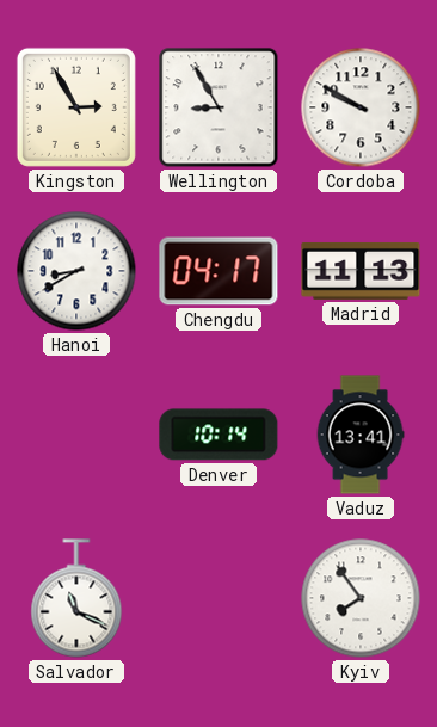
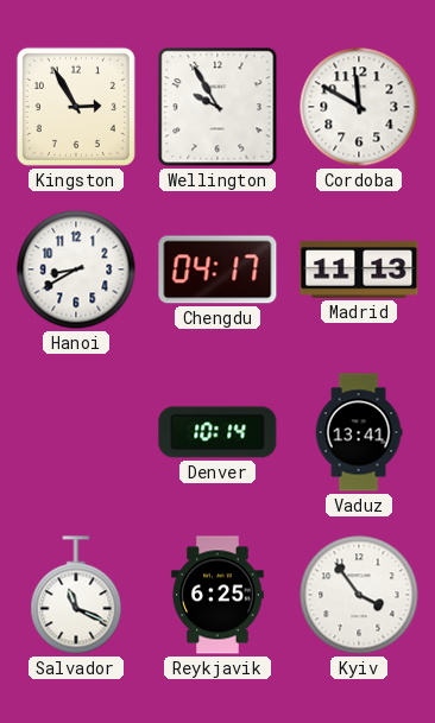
Wellington: 8:55 -> 9:55 (218, 107)
Cordoba: 9:50 -> 11:50 (359, 107)
Reykjavik: none -> 6:25 (218, 595)
Kyiv: 7:54 -> 3:54 (359, 595)
